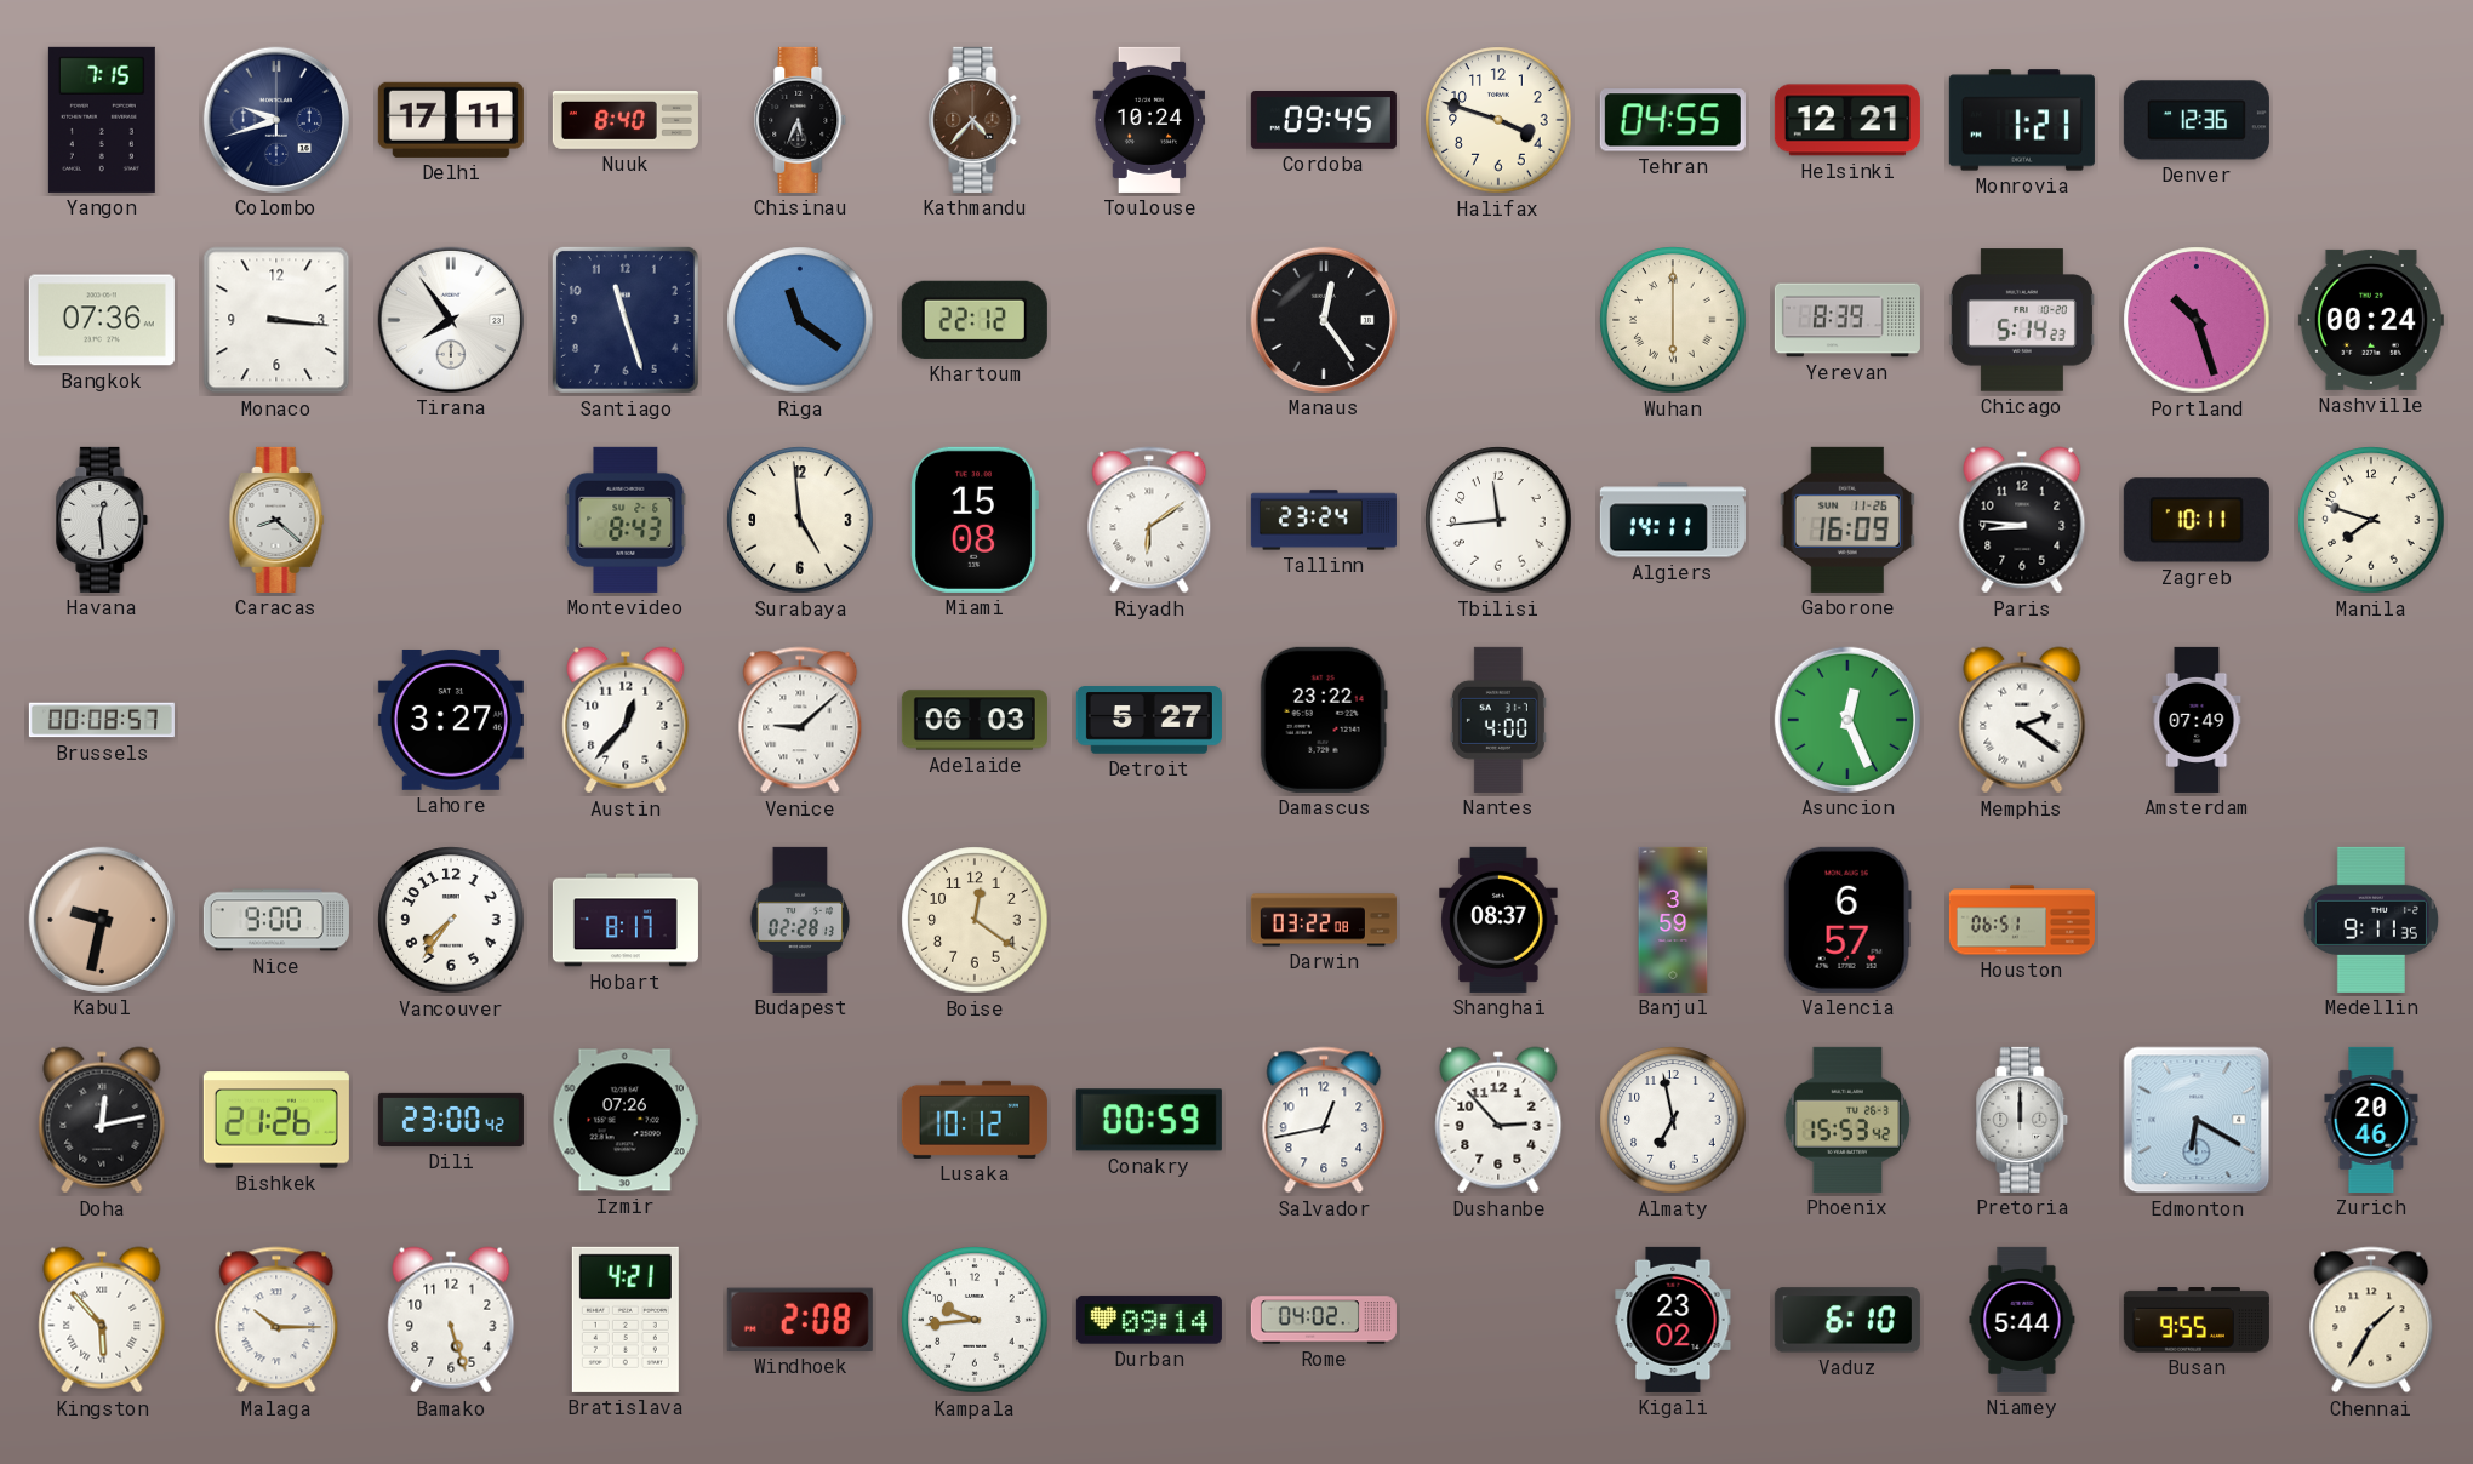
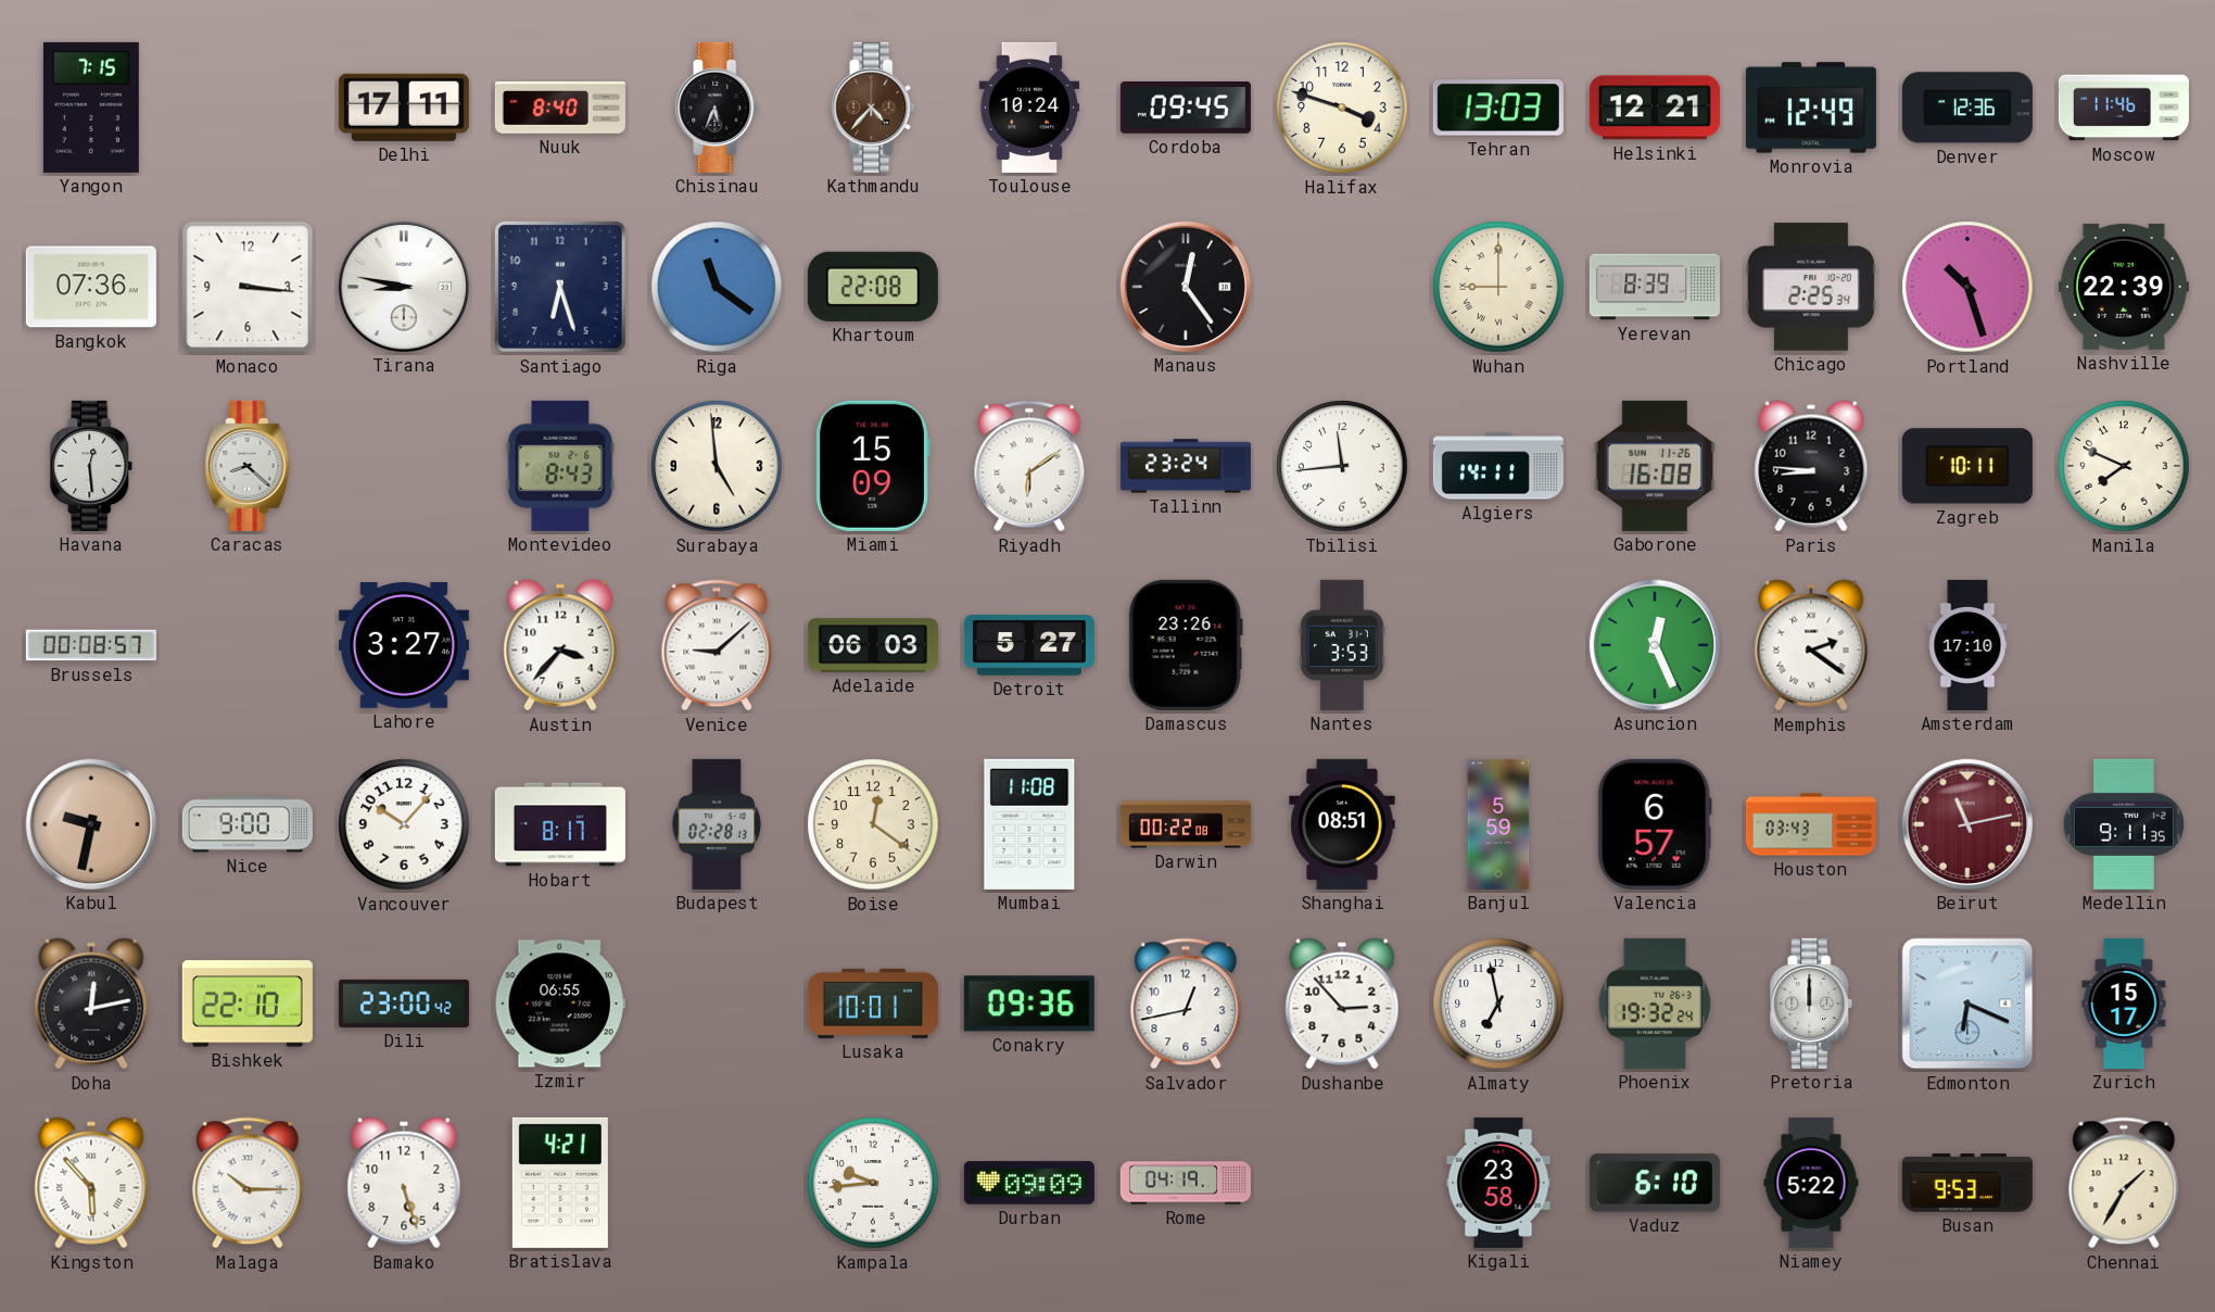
Colombo: 9:42 -> none (276, 120)
Tehran: 04:55 -> 13:03 (1498, 108)
Monrovia: 1:21 -> 12:49 (1811, 108)
Moscow: none -> 11:46 (2124, 108)
Tirana: 7:54 -> 8:47 (404, 287)
Santiago: 11:27 -> 6:27 (560, 287)
Khartoum: 22:12 -> 22:08 (873, 287)
Wuhan: 6:00 -> 9:00 (1498, 287)
Chicago: 5:14 -> 2:25 (1811, 287)
Nashville: 00:24 -> 22:39 (2124, 287)
Miami: 15:08 -> 15:09 (873, 466)
Gaborone: 16:09 -> 16:08 (1655, 466)
Manila: 7:48 -> 7:49 (2124, 466)
Austin: 12:37 -> 3:37 (560, 645)
Damascus: 23:22 -> 23:26 (1186, 645)
Nantes: 4:00 -> 3:53 (1342, 645)
Amsterdam: 07:49 -> 17:10 (1967, 645)
Vancouver: 7:36 -> 10:07 (404, 824)
Mumbai: none -> 11:08 (1029, 824)
Darwin: 03:22 -> 00:22 (1186, 824)
Shanghai: 08:37 -> 08:51 (1342, 824)
Banjul: 3:59 -> 5:59 (1498, 824)
Houston: 06:51 -> 03:43 (1811, 824)
Beirut: none -> 11:13 (1967, 824)
Bishkek: 21:26 -> 22:10 (248, 1004)
Izmir: 07:26 -> 06:55 (560, 1004)
Lusaka: 10:12 -> 10:01 (873, 1004)
Conakry: 00:59 -> 09:36 (1029, 1004)
Phoenix: 15:53 -> 19:32 (1655, 1004)
Edmonton: 6:20 -> 6:19 (1967, 1004)
Zurich: 20:46 -> 15:17 (2124, 1004)
Windhoek: 2:08 -> none (800, 1320)
Durban: 09:14 -> 09:09 (1029, 1183)
Rome: 04:02 -> 04:19 (1186, 1183)
Kigali: 23:02 -> 23:58 (1498, 1183)
Niamey: 5:44 -> 5:22 (1811, 1183)
Busan: 9:55 -> 9:53 (1967, 1183)
